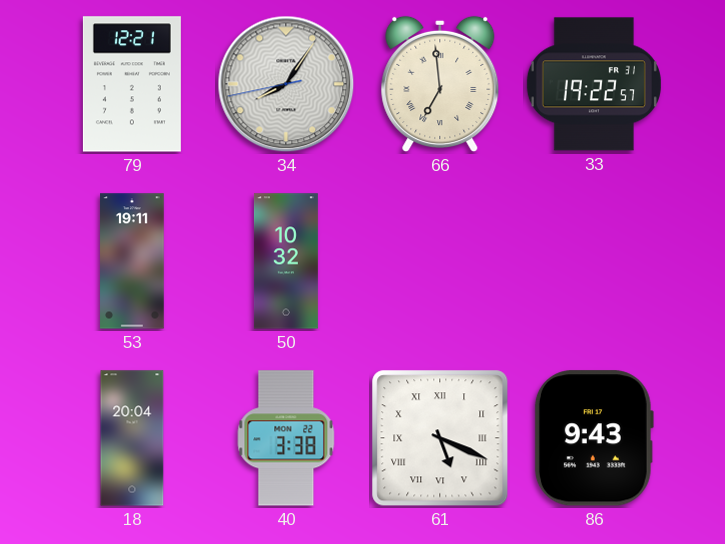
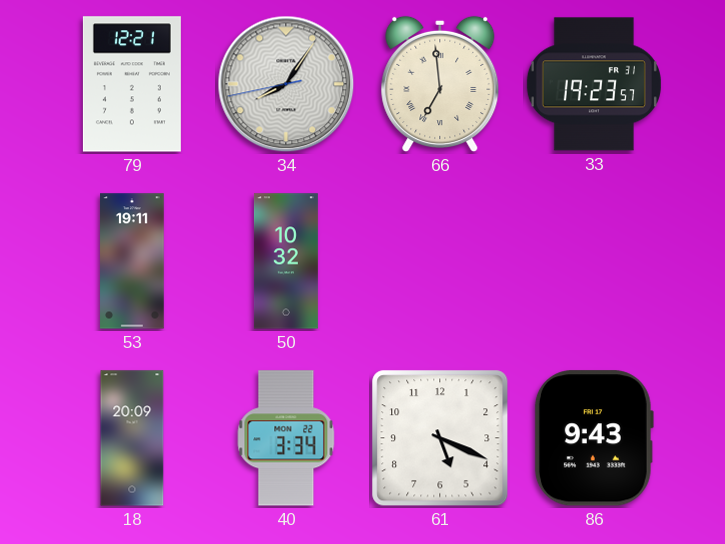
33: 19:22 -> 19:23 (594, 84)
18: 20:04 -> 20:09 (132, 438)
40: 3:38 -> 3:34 (286, 438)
61 numerals: Roman -> Arabic (440, 438)
